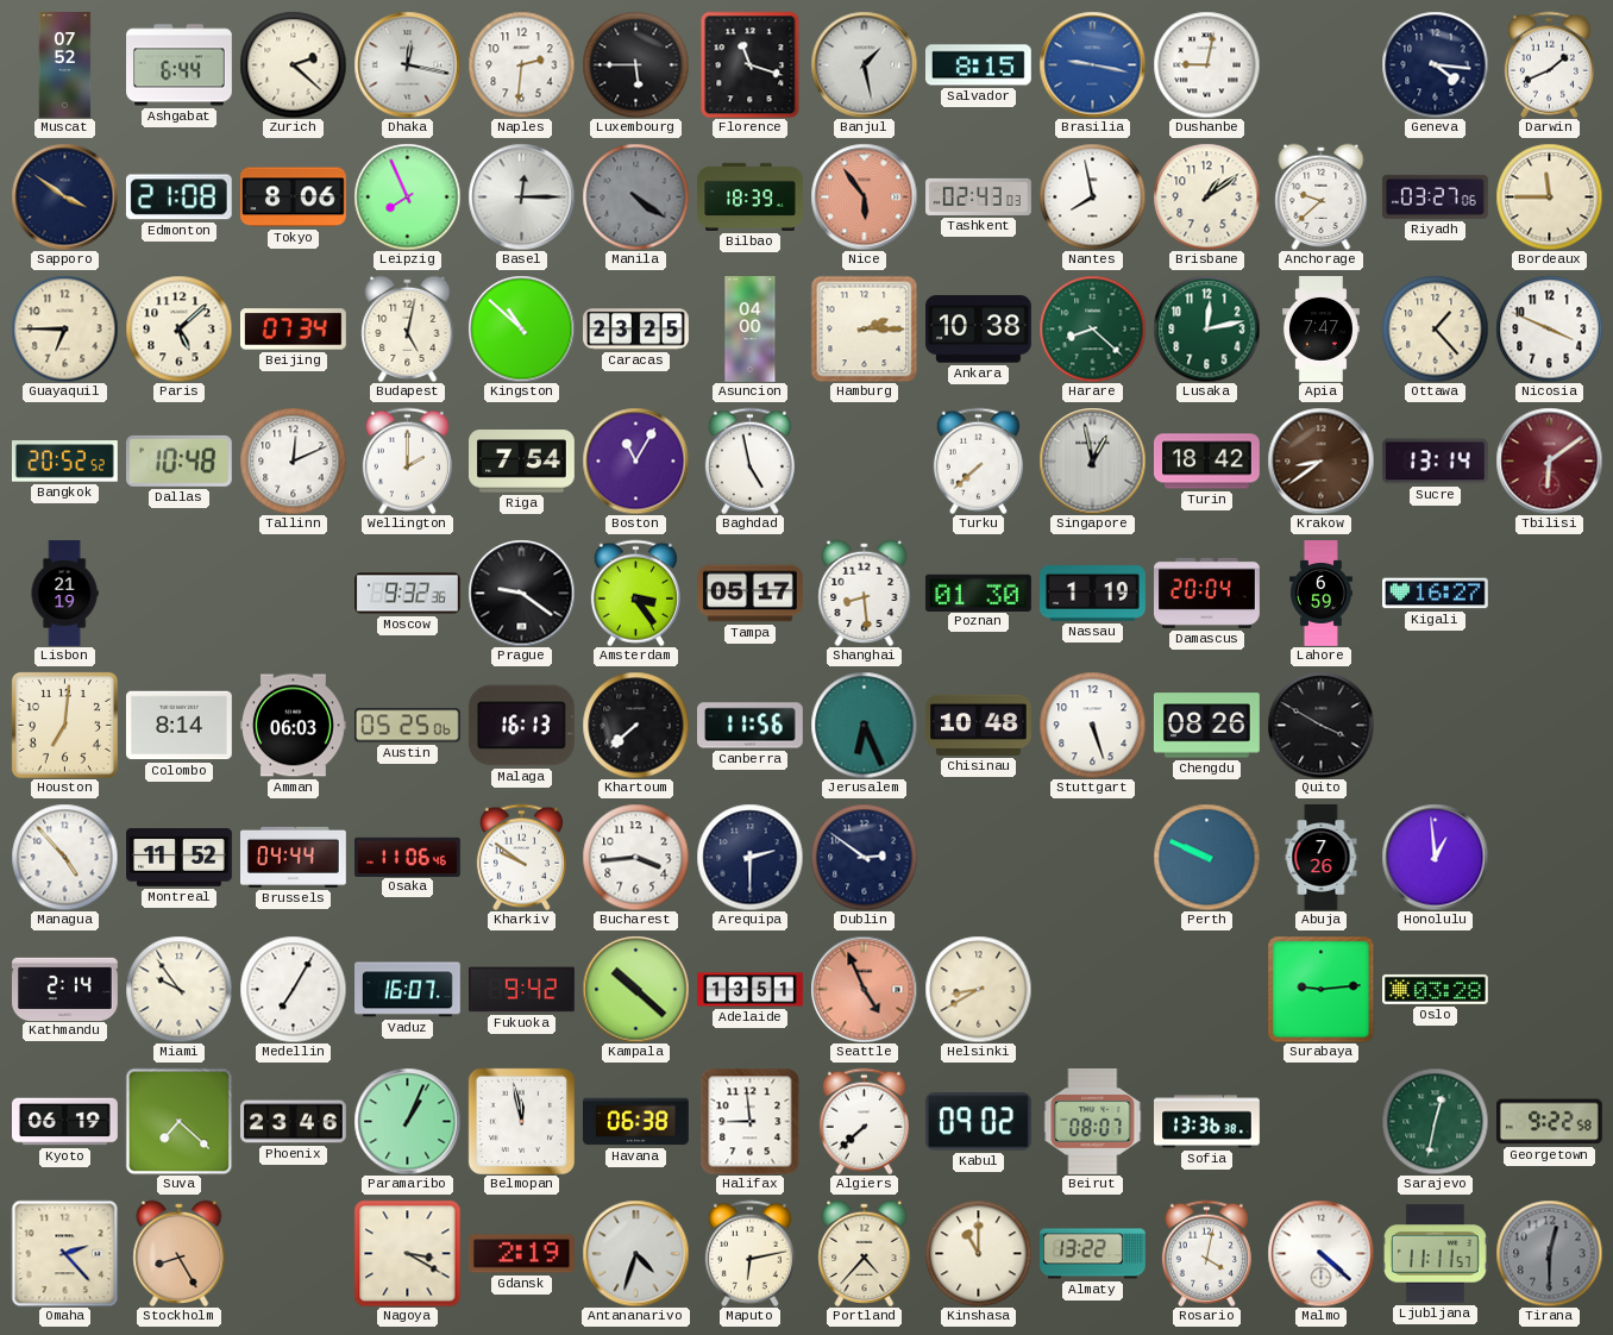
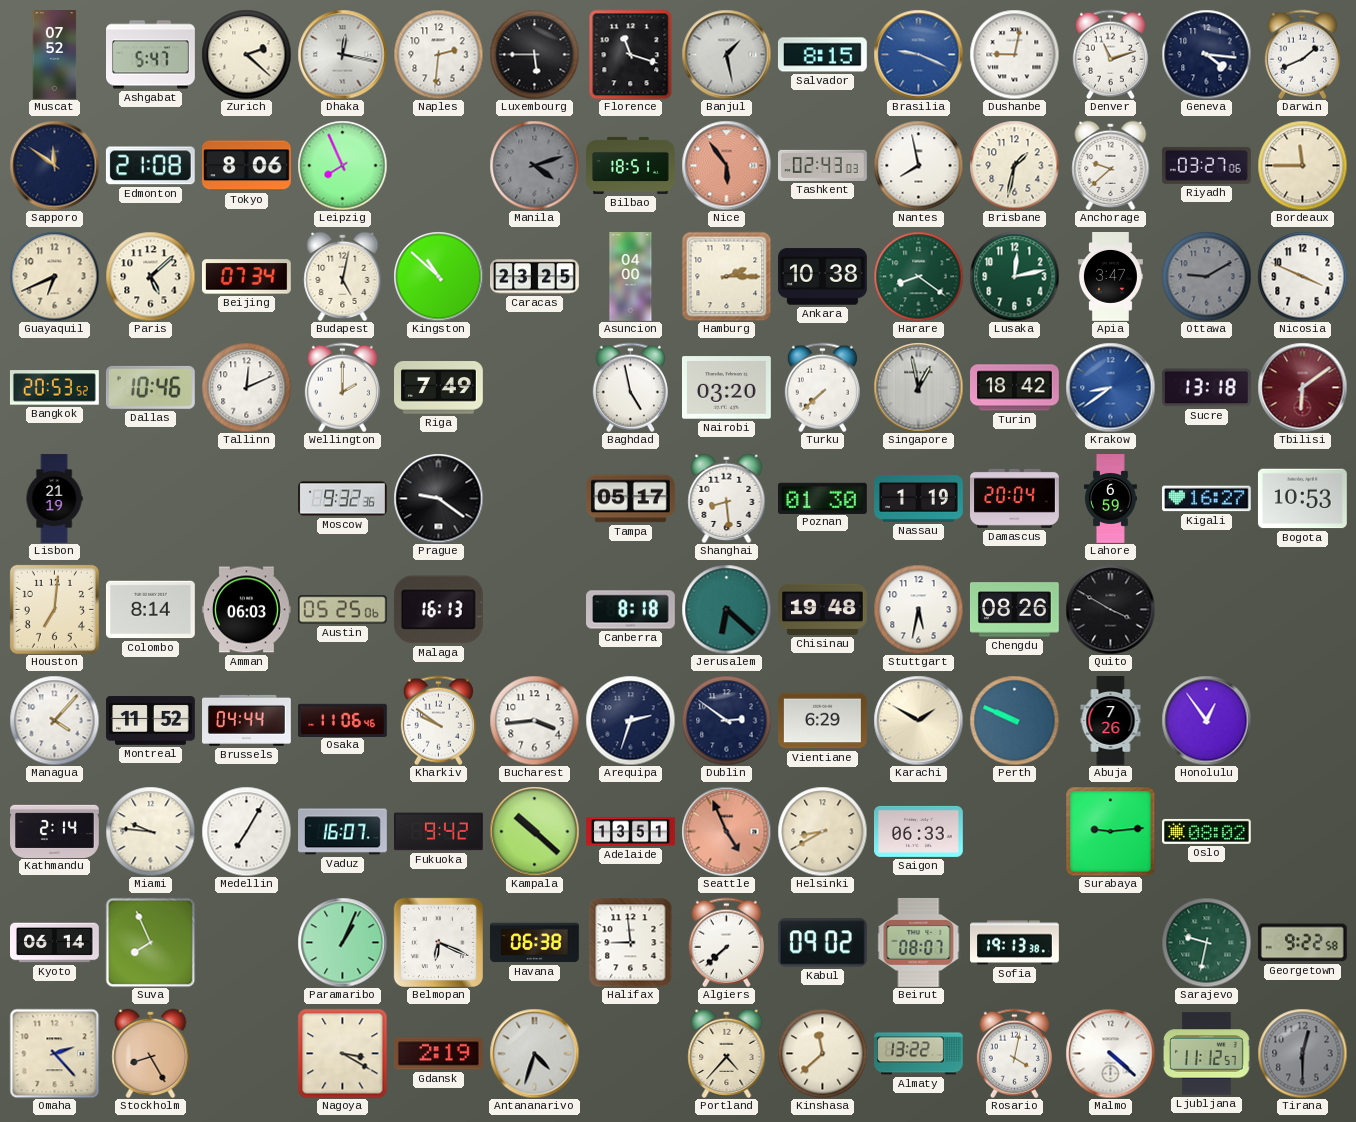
Ashgabat: 6:44 -> 5:47 (151, 55)
Brasilia: 9:17 -> 9:19 (918, 54)
Denver: none -> 11:12 (1110, 54)
Sapporo: 3:51 -> 11:51 (54, 165)
Basel: 12:15 -> none (521, 196)
Manila: 4:21 -> 4:12 (534, 165)
Bilbao: 18:39 -> 18:51 (631, 165)
Brisbane: 1:09 -> 1:32 (1014, 165)
Guayaquil: 6:45 -> 6:41 (54, 276)
Harare: 8:22 -> 8:21 (918, 276)
Apia: 7:47 -> 3:47 (1110, 277)
Ottawa: 1:23 -> 9:10 (1206, 276)
Ottawa dial: cream -> grey (1206, 276)
Bangkok: 20:52 -> 20:53 (54, 388)
Dallas: 10:48 -> 10:46 (150, 387)
Riga: 7:54 -> 7:49 (439, 388)
Boston: 11:05 -> none (635, 460)
Nairobi: none -> 03:20 (727, 388)
Krakow dial: brown -> blue (1110, 387)
Sucre: 13:14 -> 13:18 (1206, 388)
Amsterdam: 3:24 -> none (635, 593)
Bogota: none -> 10:53 (1302, 499)
Khartoum: 7:38 -> none (635, 725)
Canberra: 11:56 -> 8:18 (631, 610)
Jerusalem: 6:26 -> 6:22 (726, 609)
Chisinau: 10:48 -> 19:48 (823, 609)
Stuttgart: 5:27 -> 5:32 (918, 609)
Managua: 4:53 -> 4:07 (54, 720)
Arequipa: 2:30 -> 2:33 (630, 720)
Vientiane: none -> 6:29 (823, 721)
Karachi: none -> 1:50 (918, 720)
Honolulu: 12:59 -> 12:54 (1206, 720)
Miami: 9:54 -> 9:46 (150, 831)
Saigon: none -> 06:33 (919, 831)
Oslo: 03:28 -> 08:02 (1207, 831)
Kyoto: 06:19 -> 06:14 (55, 943)
Suva: 7:22 -> 7:56 (150, 942)
Phoenix: 23:46 -> none (294, 1122)
Belmopan: 11:58 -> 6:19 (438, 942)
Sofia: 13:36 -> 19:13 (1015, 943)
Sarajevo: 12:32 -> 9:32 (1206, 942)
Maputo: 6:13 -> none (749, 1253)
Kinshasa: 11:00 -> 11:38 (822, 1053)
Ljubljana: 11:11 -> 11:12 (1207, 1054)
